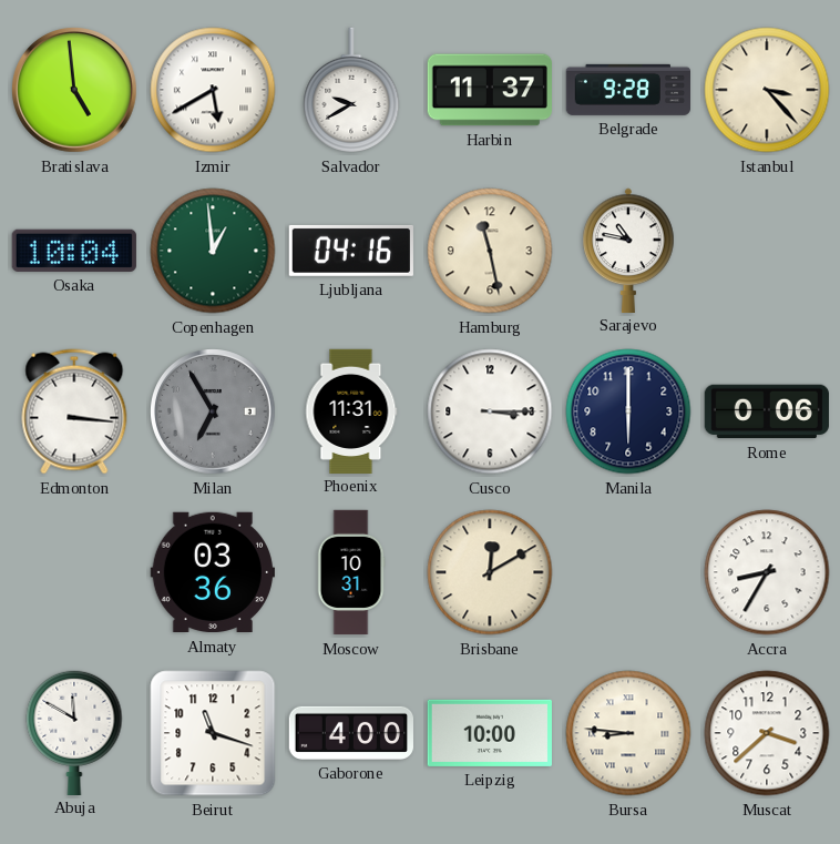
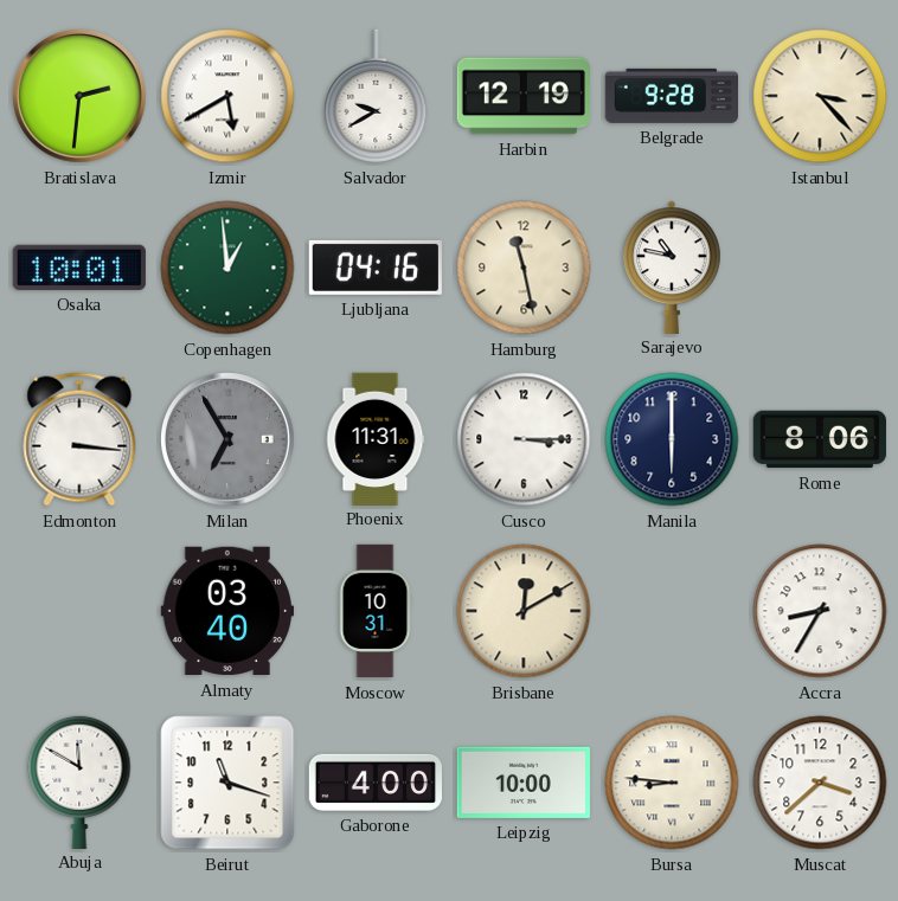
Bratislava: 4:59 -> 2:31 (81, 97)
Harbin: 11:37 -> 12:19 (524, 96)
Osaka: 10:04 -> 10:01 (79, 268)
Rome: 0:06 -> 8:06 (820, 439)
Almaty: 03:36 -> 03:40 (226, 611)
